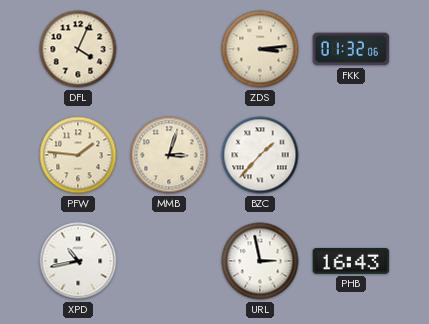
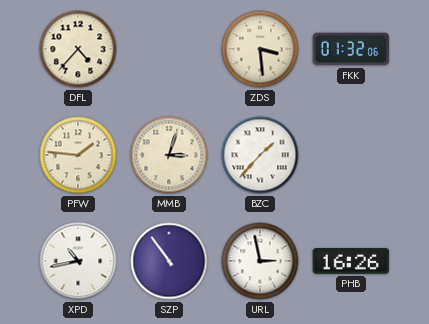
DFL: 4:04 -> 4:37 (78, 49)
ZDS: 3:14 -> 3:29 (260, 49)
SZP: none -> 10:54 (169, 261)
PHB: 16:43 -> 16:26 (351, 262)
